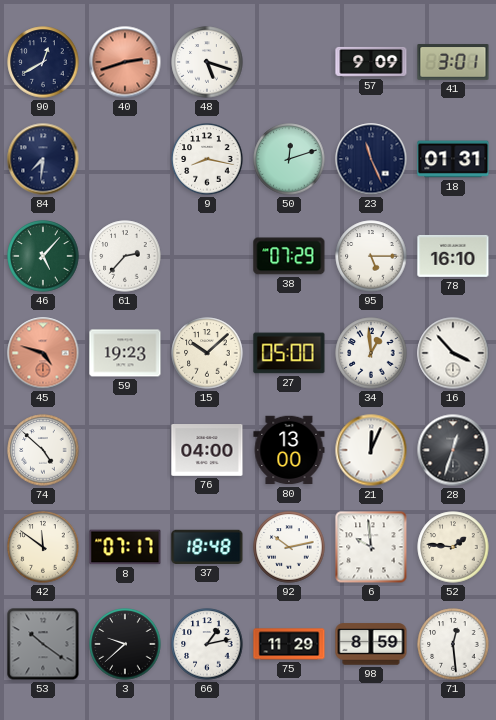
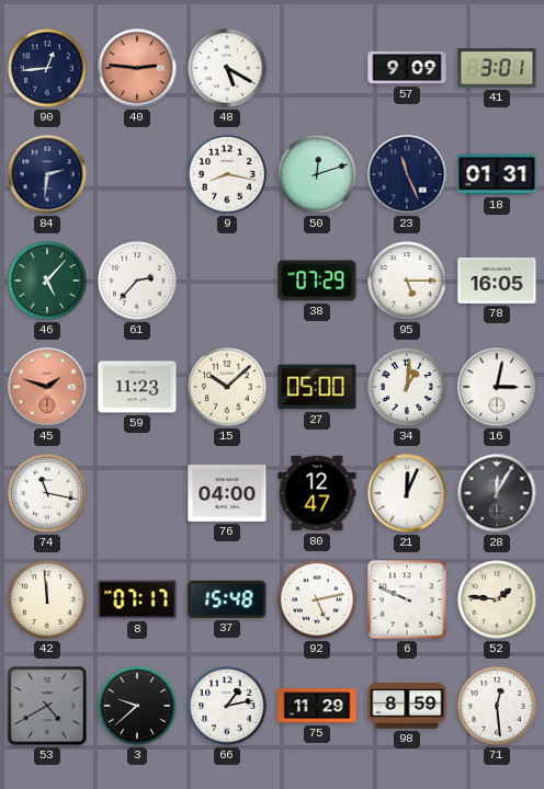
90: 12:40 -> 12:44 (47, 68)
40: 2:42 -> 2:46 (137, 68)
48: 5:18 -> 5:20 (227, 68)
84: 7:31 -> 2:31 (47, 174)
78: 16:10 -> 16:05 (497, 281)
45: 4:48 -> 1:48 (47, 387)
59: 19:23 -> 11:23 (137, 387)
34: 12:59 -> 1:01 (407, 387)
16: 3:53 -> 3:02 (497, 387)
74: 4:52 -> 11:17 (47, 493)
80: 13:00 -> 12:47 (317, 493)
28: 12:33 -> 12:05 (497, 493)
42: 11:51 -> 11:59 (47, 599)
37: 18:48 -> 15:48 (227, 599)
92: 10:13 -> 5:13 (317, 599)
6: 9:59 -> 9:49 (407, 599)
53: 10:21 -> 4:40 (47, 706)
